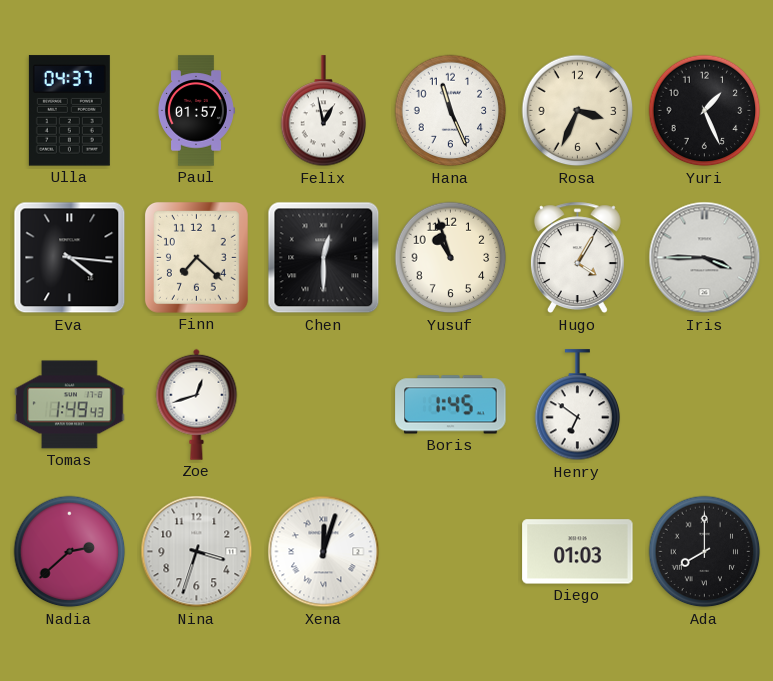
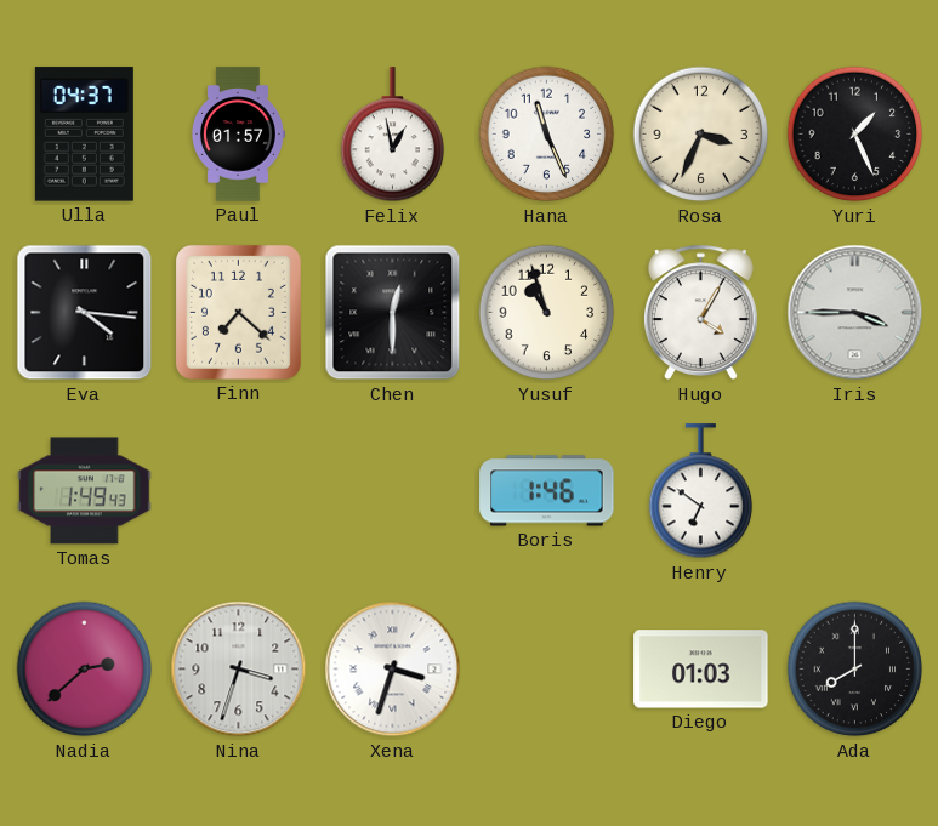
Zoe: 12:42 -> none (197, 404)
Boris: 1:45 -> 1:46 (547, 491)
Xena: 12:03 -> 3:33 (393, 670)
